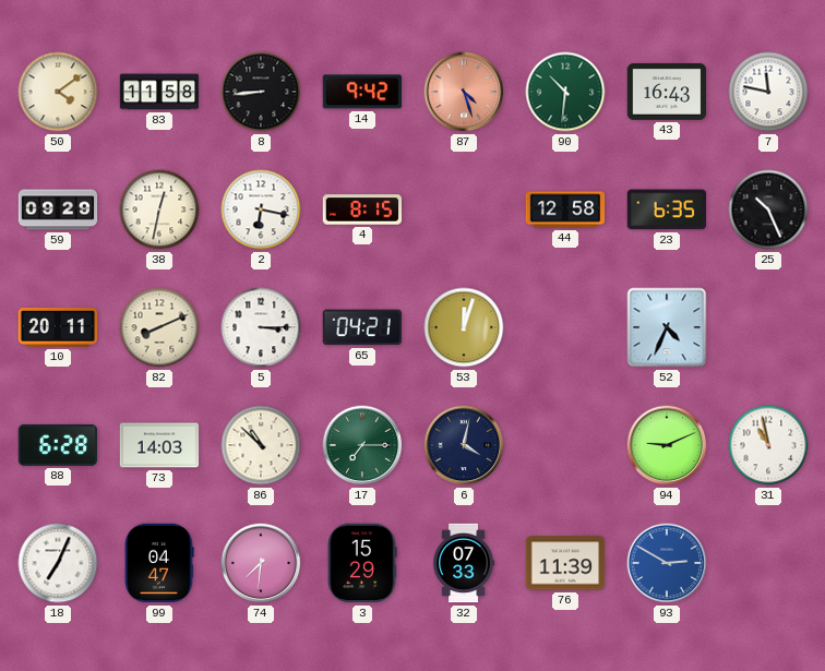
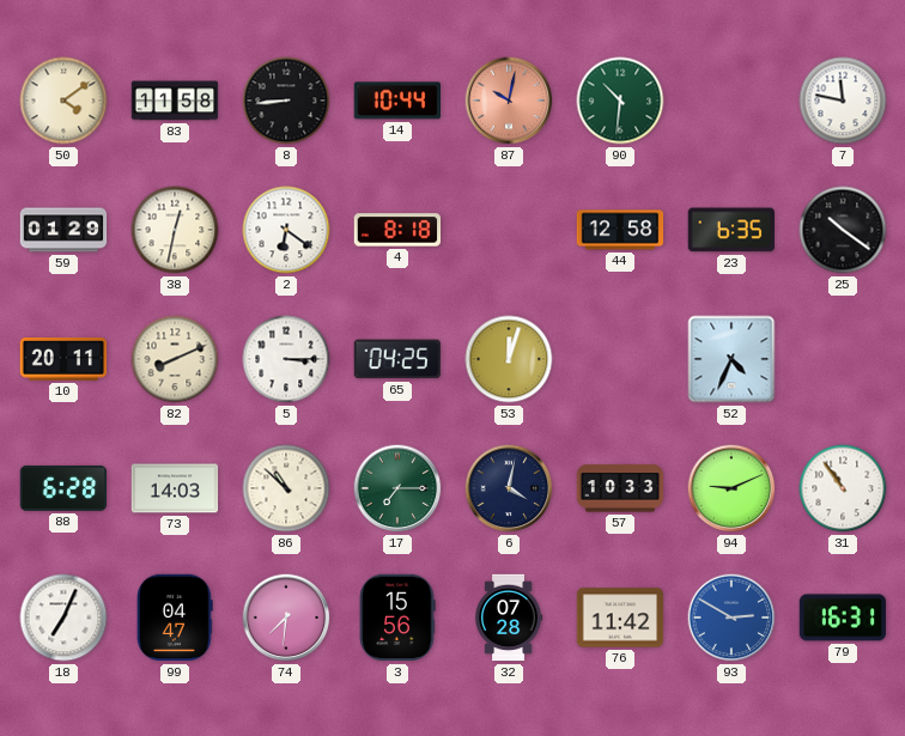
14: 9:42 -> 10:44 (397, 101)
87: 4:27 -> 10:02 (509, 101)
43: 16:43 -> none (667, 93)
59: 09:29 -> 01:29 (63, 230)
2: 6:17 -> 6:21 (286, 230)
4: 8:15 -> 8:18 (397, 230)
25: 10:26 -> 10:21 (843, 230)
65: 04:21 -> 04:25 (396, 359)
57: none -> 10:33 (620, 488)
31: 10:58 -> 10:54 (843, 488)
3: 15:29 -> 15:56 (397, 618)
32: 07:33 -> 07:28 (510, 618)
76: 11:39 -> 11:42 (620, 618)
79: none -> 16:31 (843, 618)
